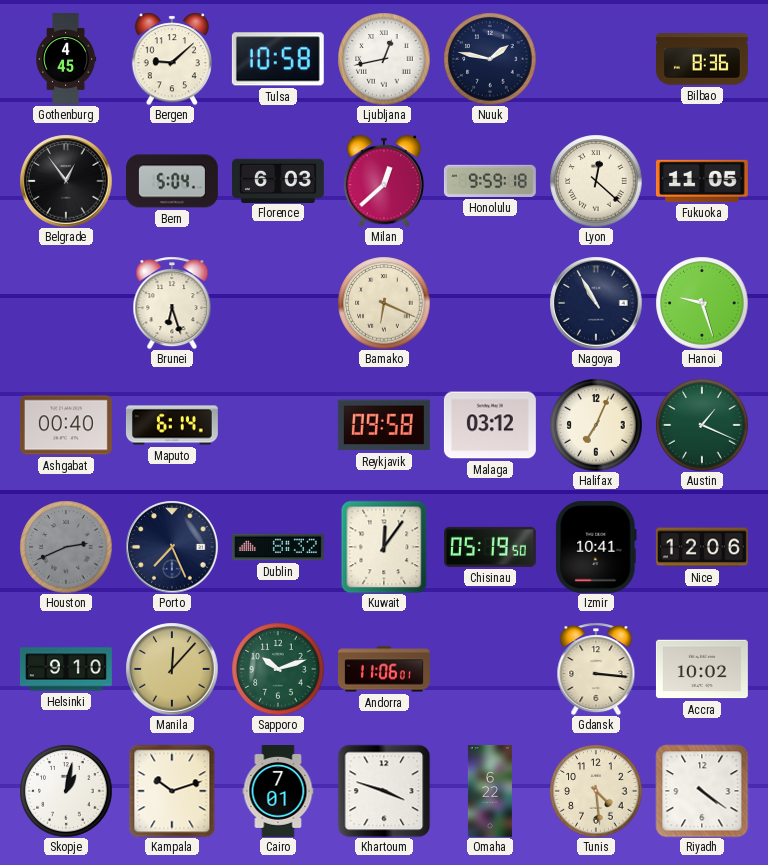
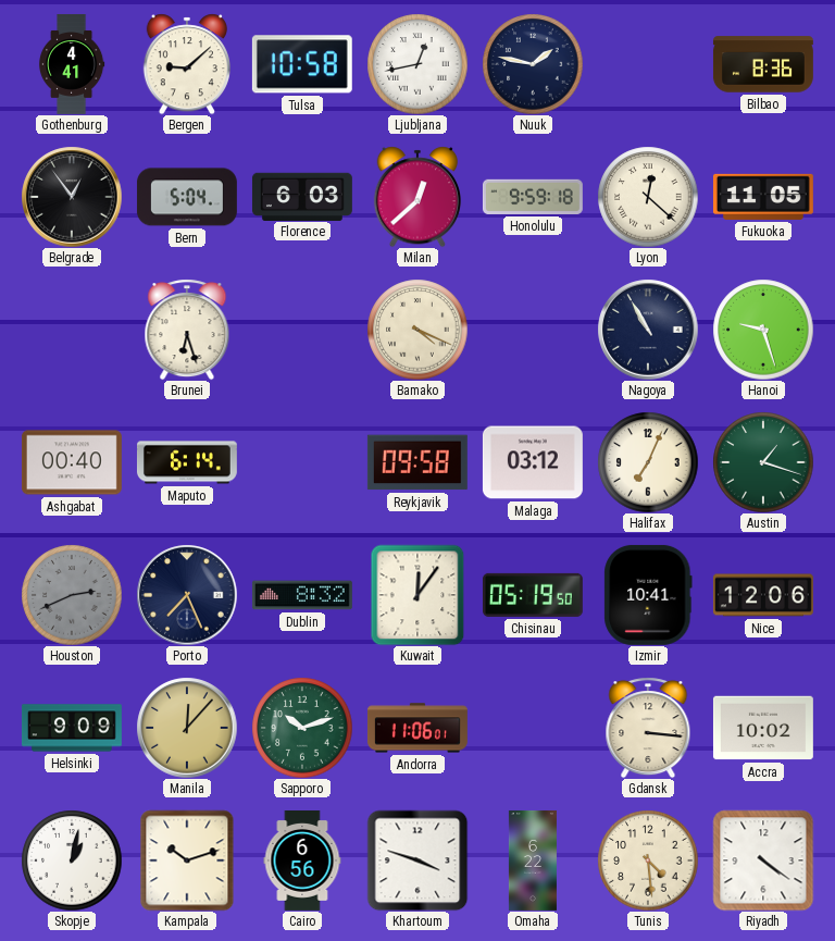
Gothenburg: 4:45 -> 4:41 (72, 64)
Bamako: 6:19 -> 4:19 (417, 330)
Austin: 1:19 -> 1:18 (763, 462)
Helsinki: 9:10 -> 9:09 (72, 728)
Cairo: 7:01 -> 6:56 (302, 860)
